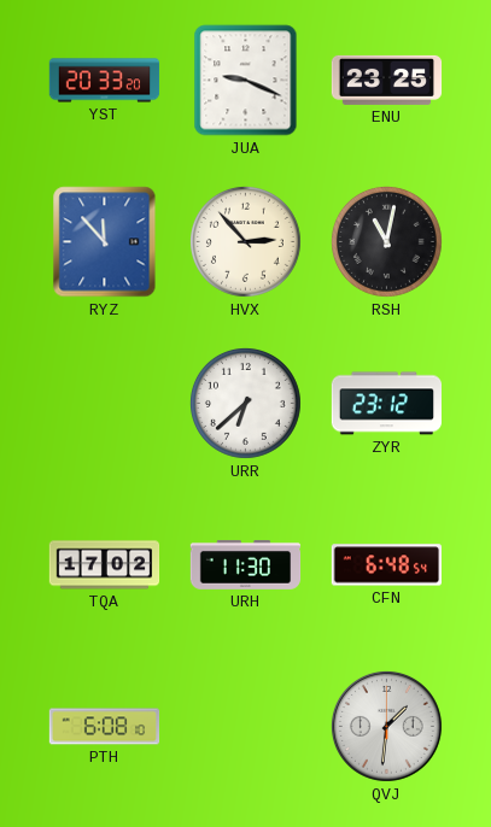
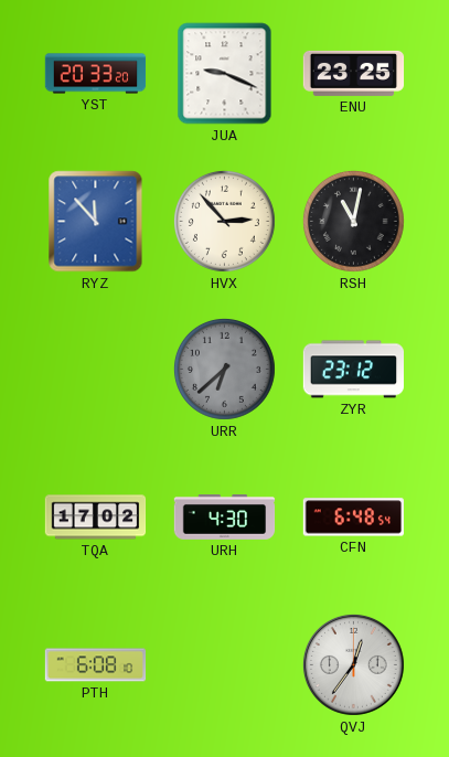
URR dial: white -> grey (224, 369)
URH: 11:30 -> 4:30 (225, 518)
QVJ: 1:31 -> 12:36 (353, 664)
